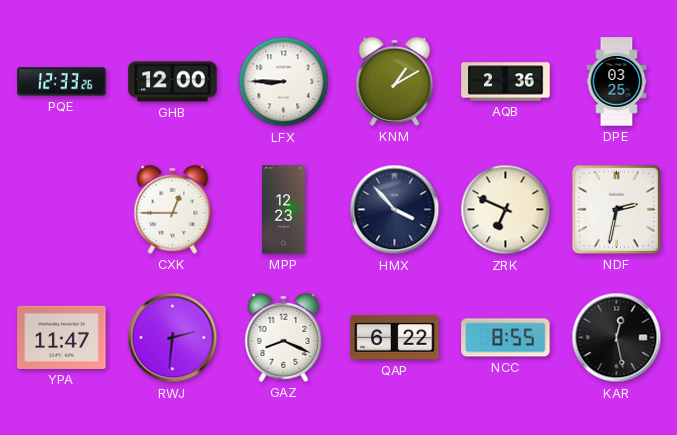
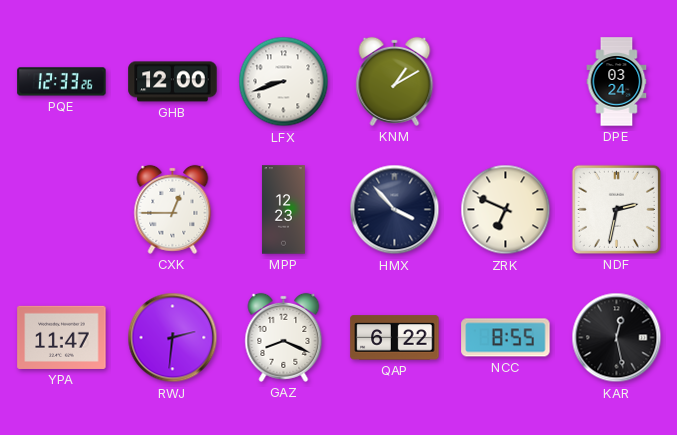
LFX: 8:45 -> 8:42 (284, 82)
AQB: 2:36 -> none (506, 82)
DPE: 03:25 -> 03:24 (617, 82)
